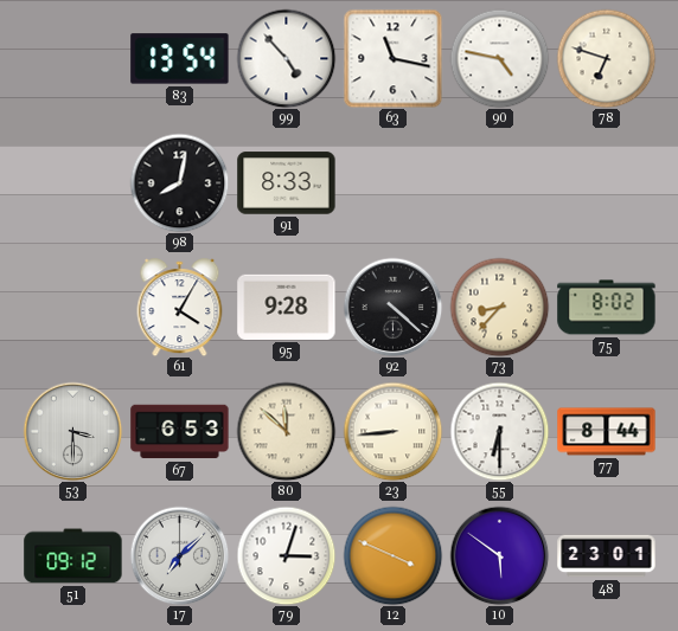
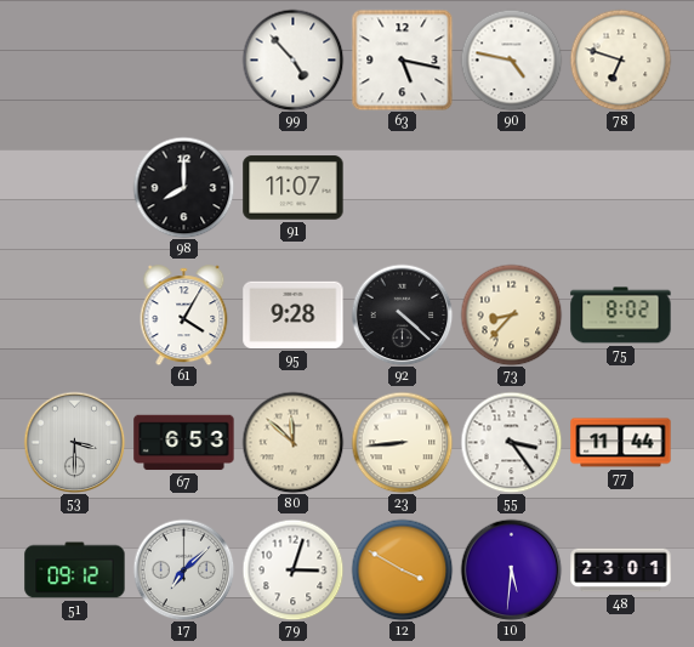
83: 13:54 -> none (180, 59)
63: 11:17 -> 5:17 (402, 59)
98: 8:02 -> 8:00 (183, 187)
91: 8:33 -> 11:07 (294, 188)
55: 6:30 -> 3:24 (511, 442)
77: 8:44 -> 11:44 (621, 443)
12: 3:49 -> 3:50 (402, 569)
10: 5:51 -> 5:31 (511, 569)
